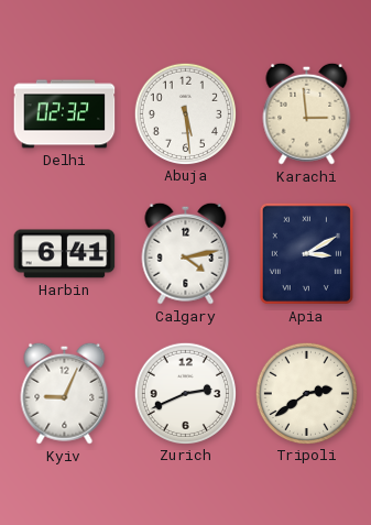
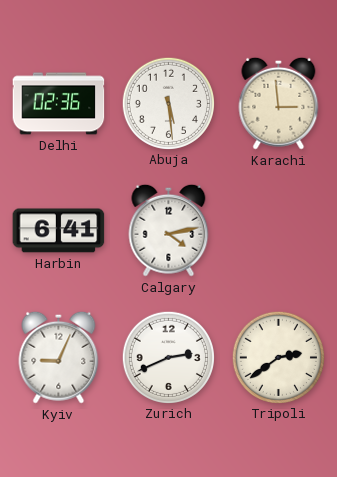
Delhi: 02:32 -> 02:36 (59, 104)
Apia: 3:10 -> none (306, 253)
